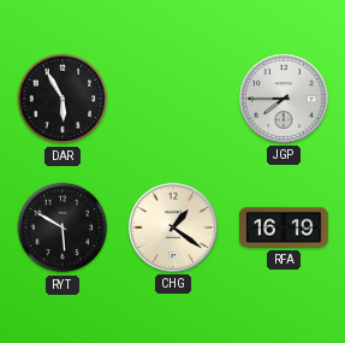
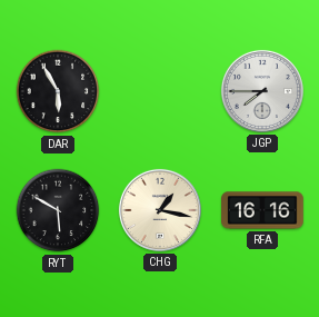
CHG: 1:21 -> 1:17 (160, 210)
RFA: 16:19 -> 16:16 (262, 210)
